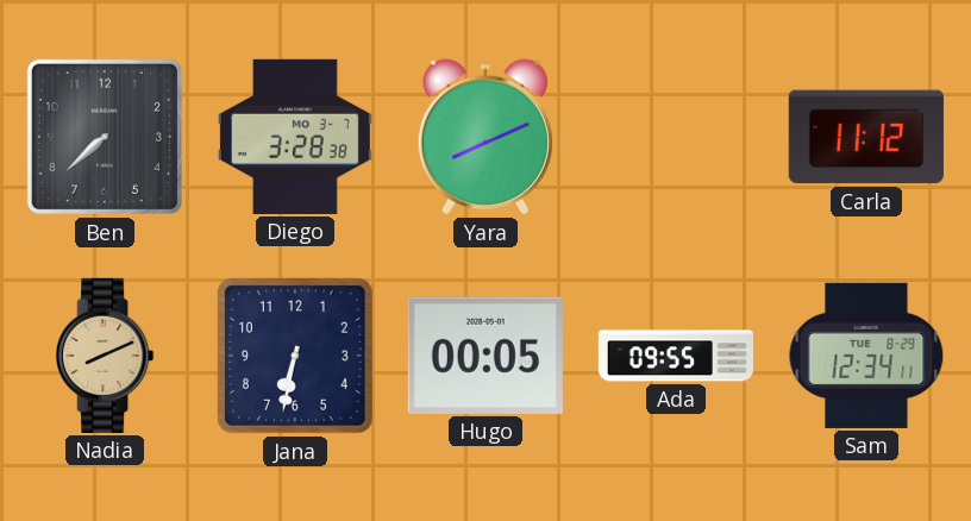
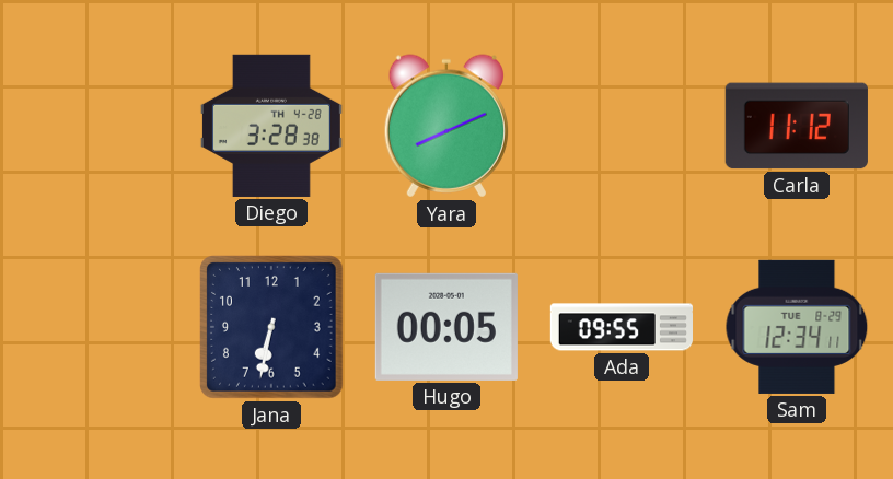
Ben: 7:38 -> none (105, 137)
Diego date: MO 3-7 -> TH 4-28 (271, 126)
Nadia: 8:11 -> none (105, 356)
